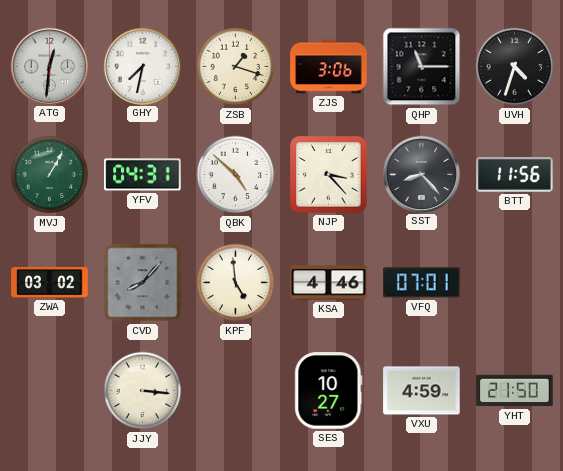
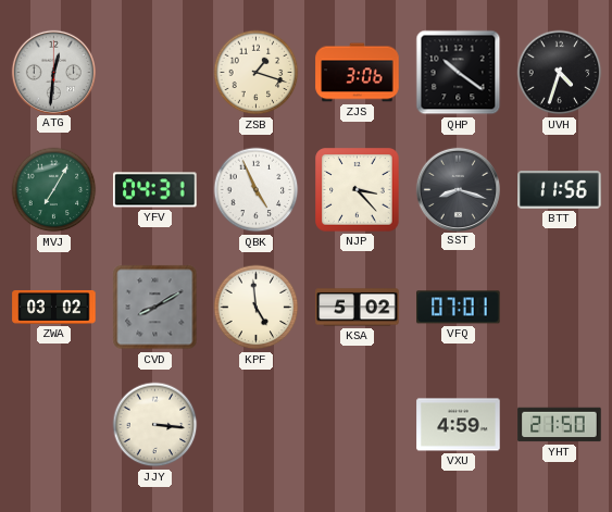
GHY: 7:32 -> none (142, 66)
QHP: 11:15 -> 10:21 (459, 73)
MVJ: 1:05 -> 7:05 (54, 190)
QBK: 4:52 -> 4:56 (257, 190)
SST: 8:23 -> 8:18 (458, 189)
CVD: 8:07 -> 8:10 (155, 308)
KSA: 4:46 -> 5:02 (358, 308)
SES: 10:27 -> none (329, 391)
